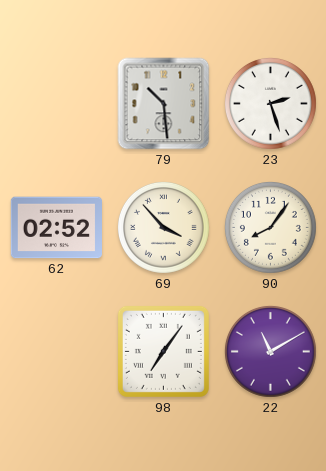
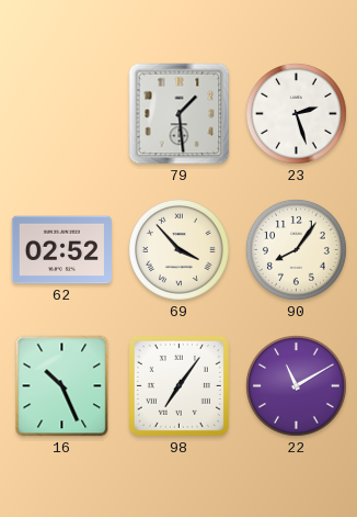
79: 10:29 -> 1:29 (180, 114)
16: none -> 10:26 (62, 386)
